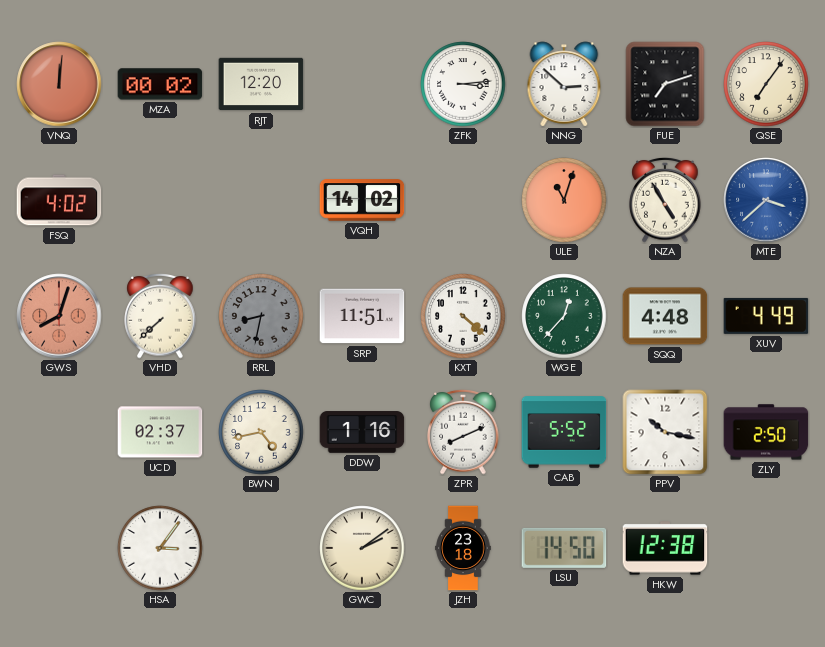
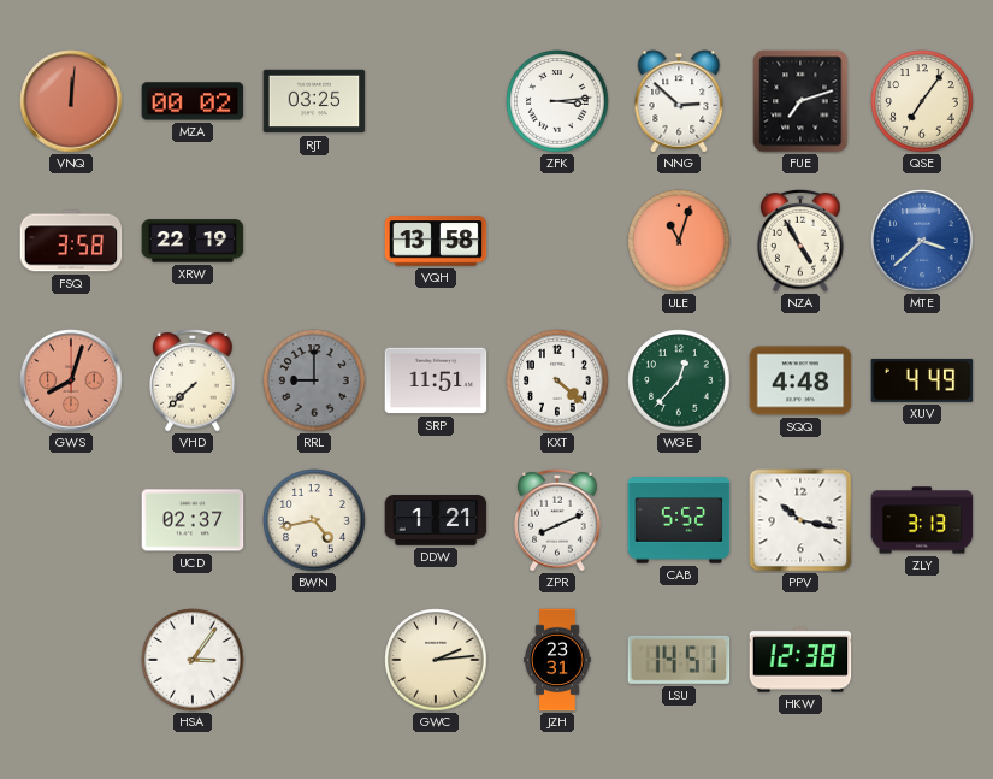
RJT: 12:20 -> 03:25 (314, 101)
FSQ: 4:02 -> 3:58 (71, 241)
XRW: none -> 22:19 (193, 241)
VQH: 14:02 -> 13:58 (436, 241)
RRL: 8:32 -> 9:00 (314, 380)
DDW: 1:16 -> 1:21 (436, 520)
ZLY: 2:50 -> 3:13 (922, 520)
GWC: 2:09 -> 2:14 (436, 660)
JZH: 23:18 -> 23:31 (557, 660)
LSU: 14:50 -> 14:51 (679, 660)
